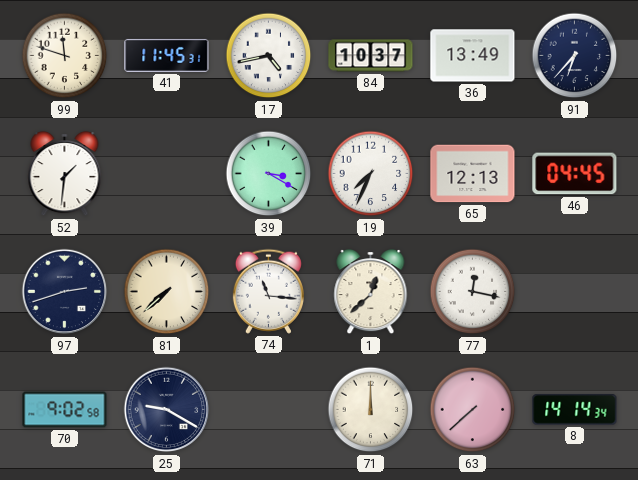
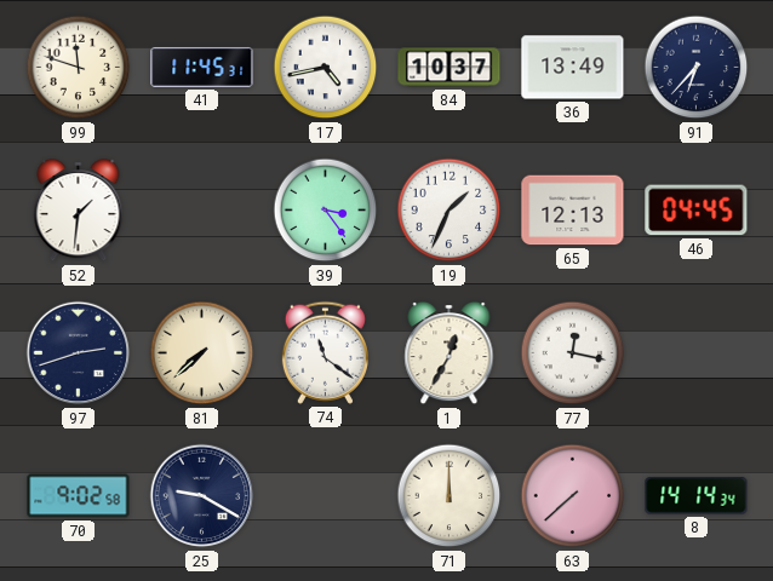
39: 3:20 -> 3:24 (326, 211)
19: 7:34 -> 1:34 (450, 211)
74: 11:16 -> 11:21 (325, 352)
1: 12:38 -> 12:35 (450, 353)
